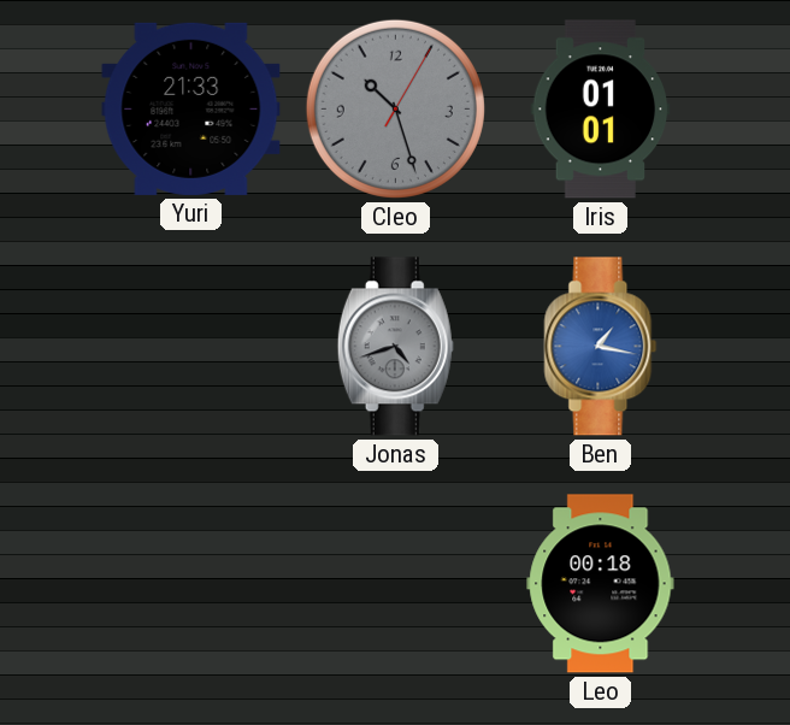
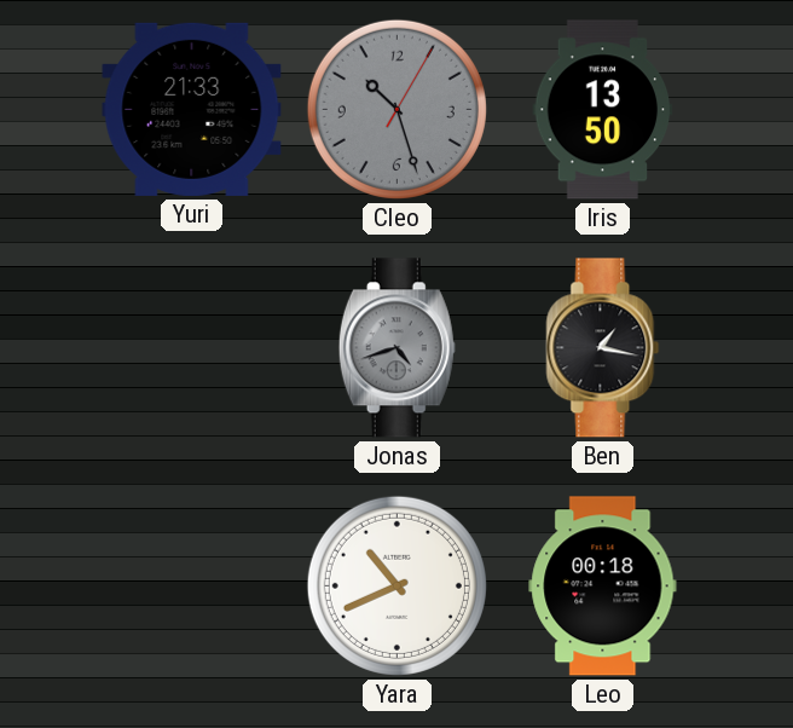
Iris: 01:01 -> 13:50 (603, 110)
Ben dial: blue -> black (603, 348)
Yara: none -> 10:41 (396, 585)
